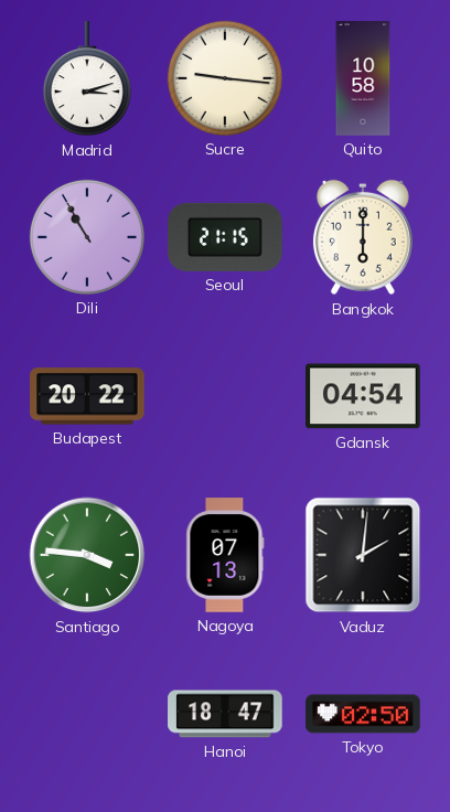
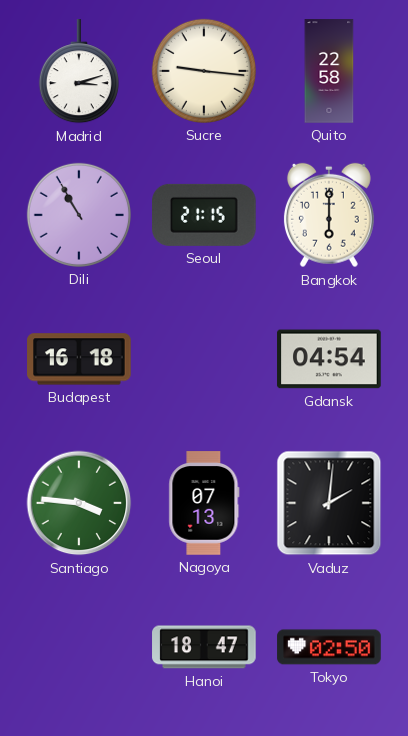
Quito: 10:58 -> 22:58 (329, 71)
Budapest: 20:22 -> 16:18 (79, 359)
